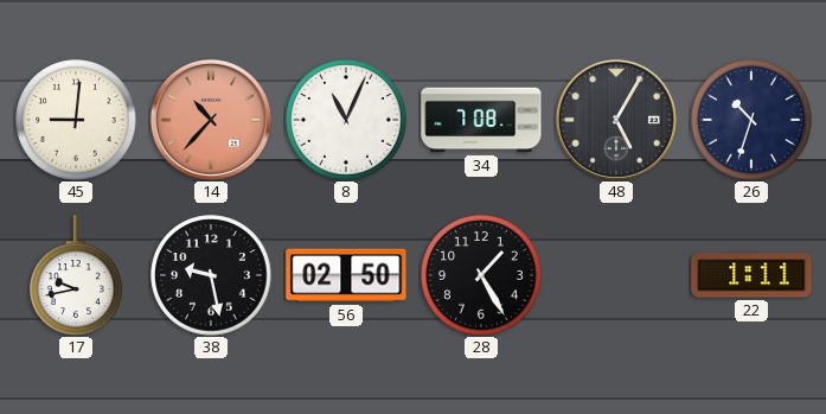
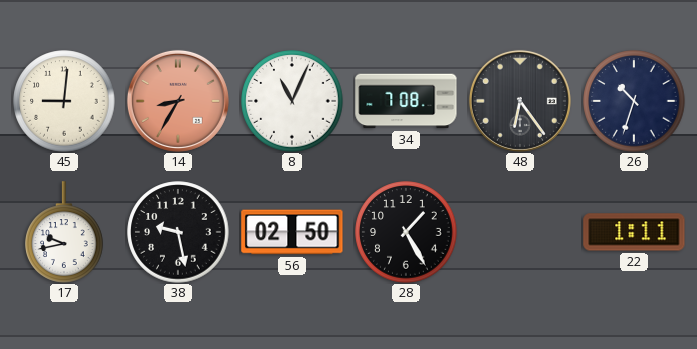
14: 10:37 -> 8:35 (178, 101)
48: 5:05 -> 6:24 (520, 101)
